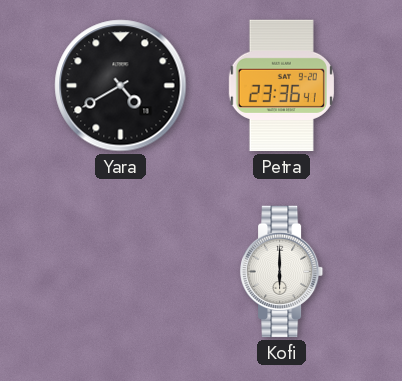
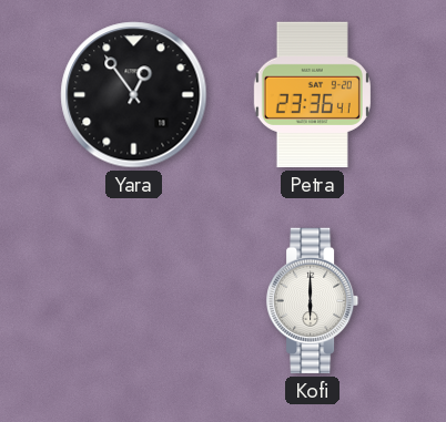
Yara: 4:40 -> 12:54 (134, 95)
